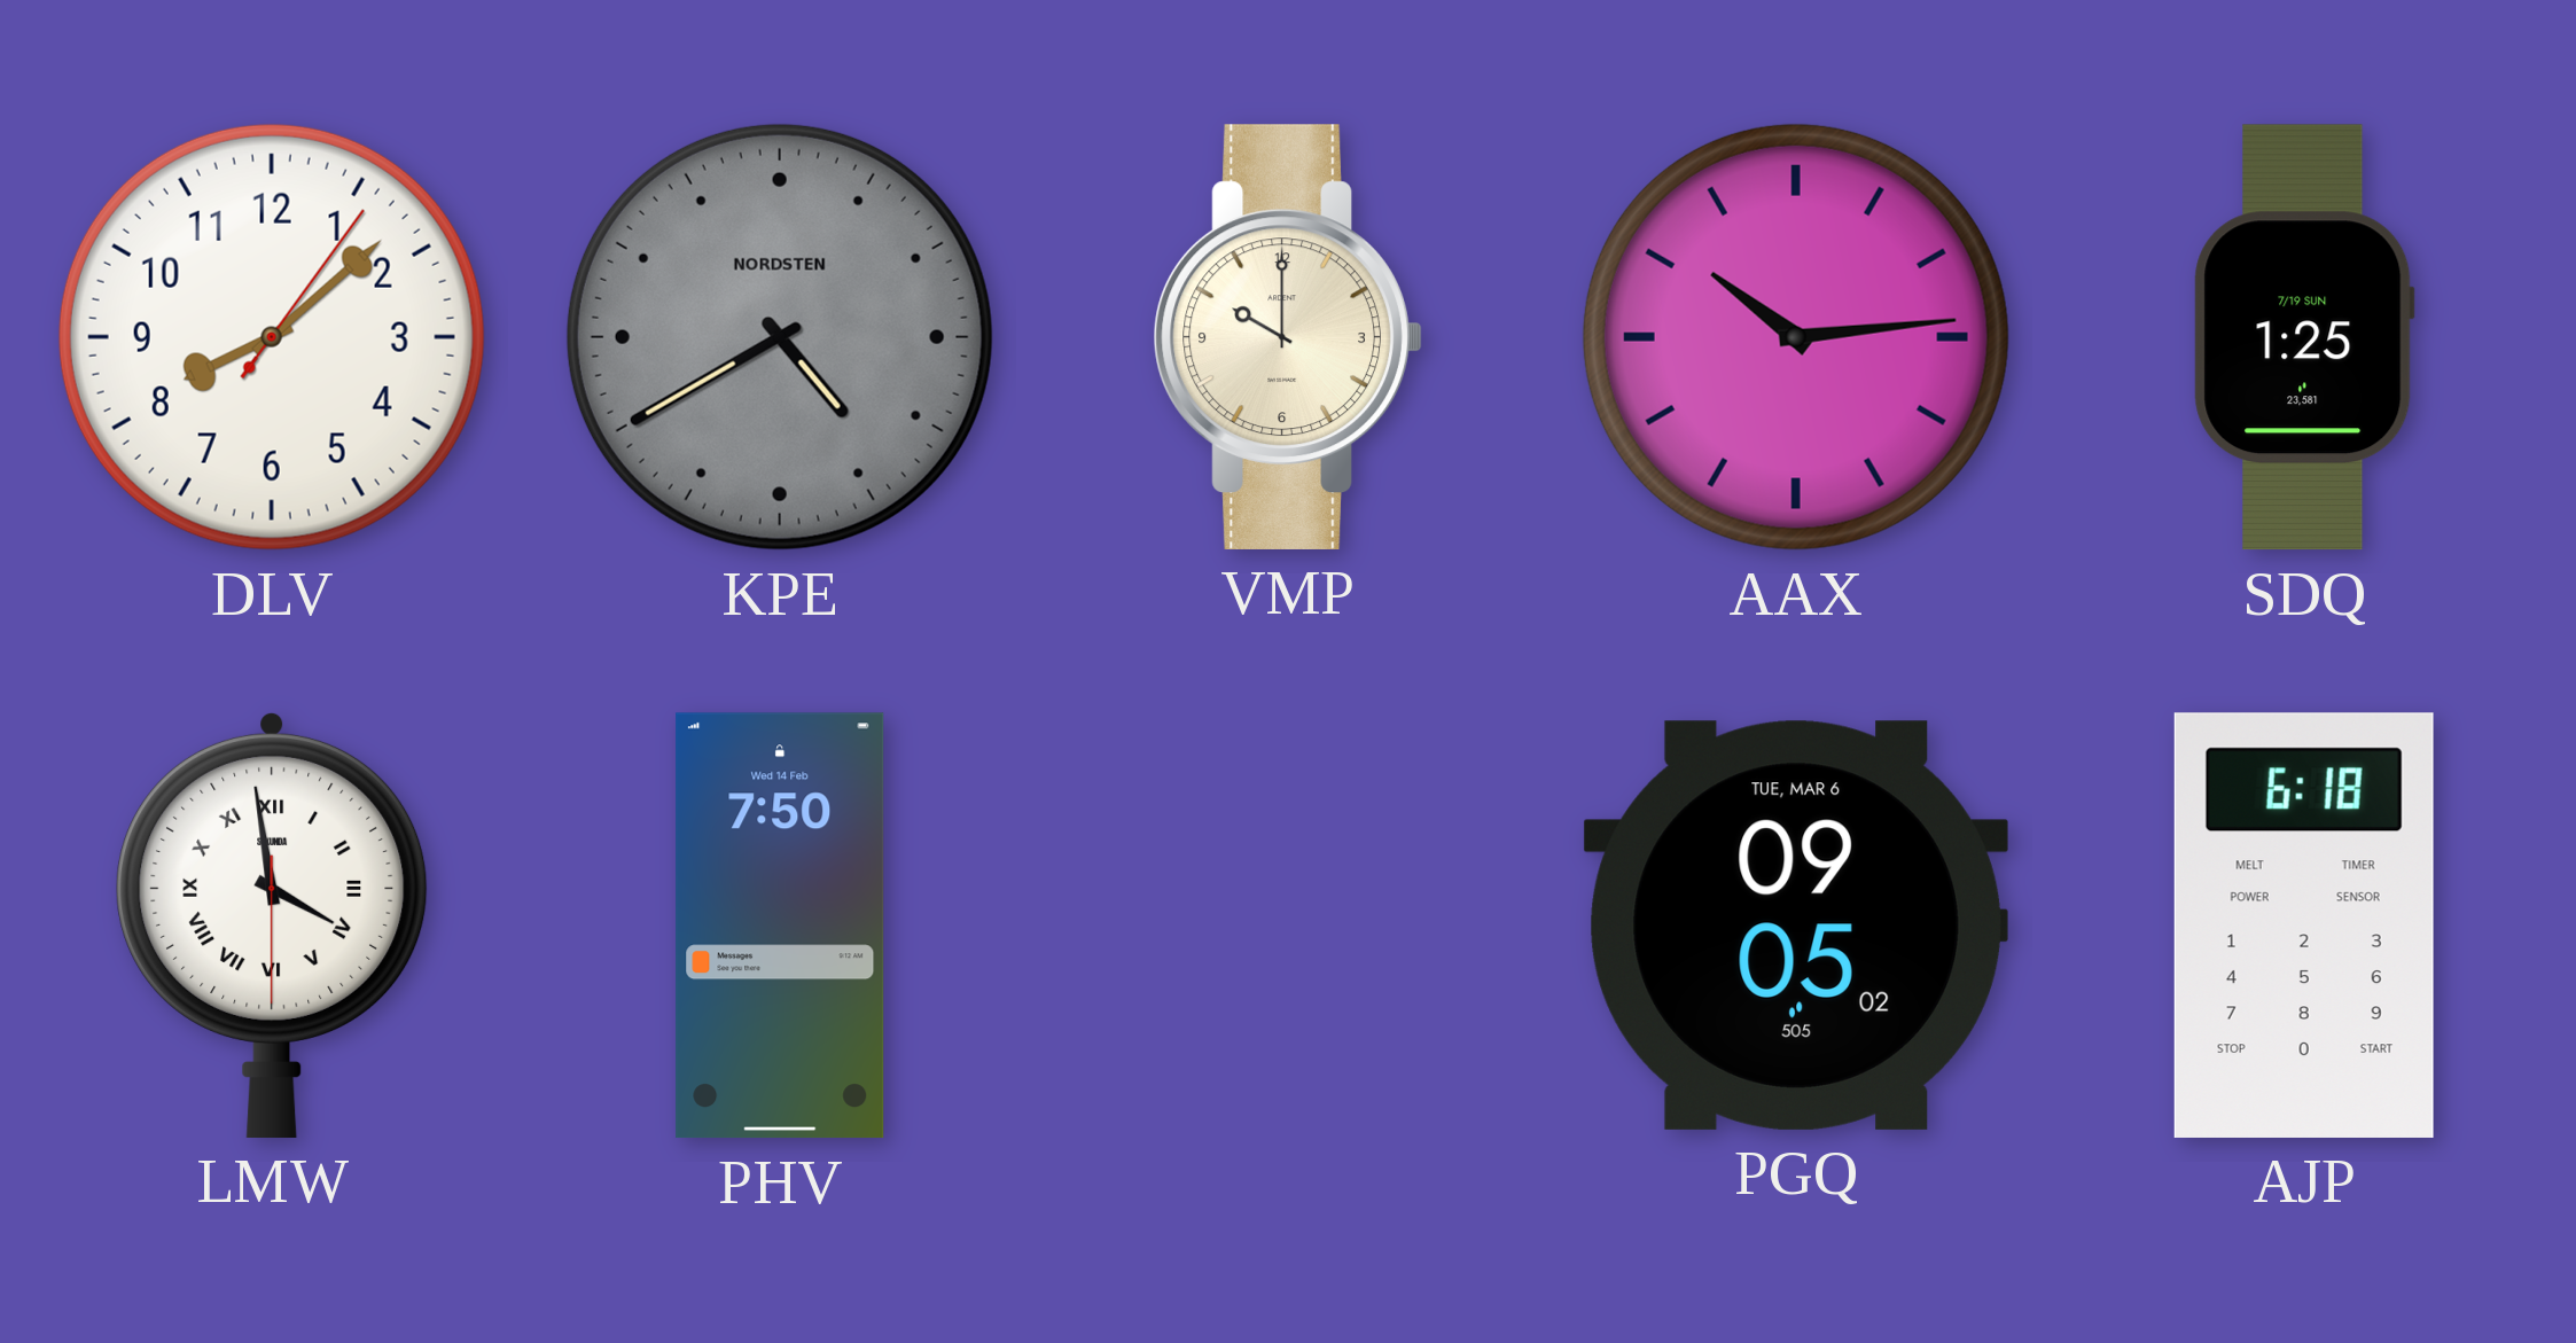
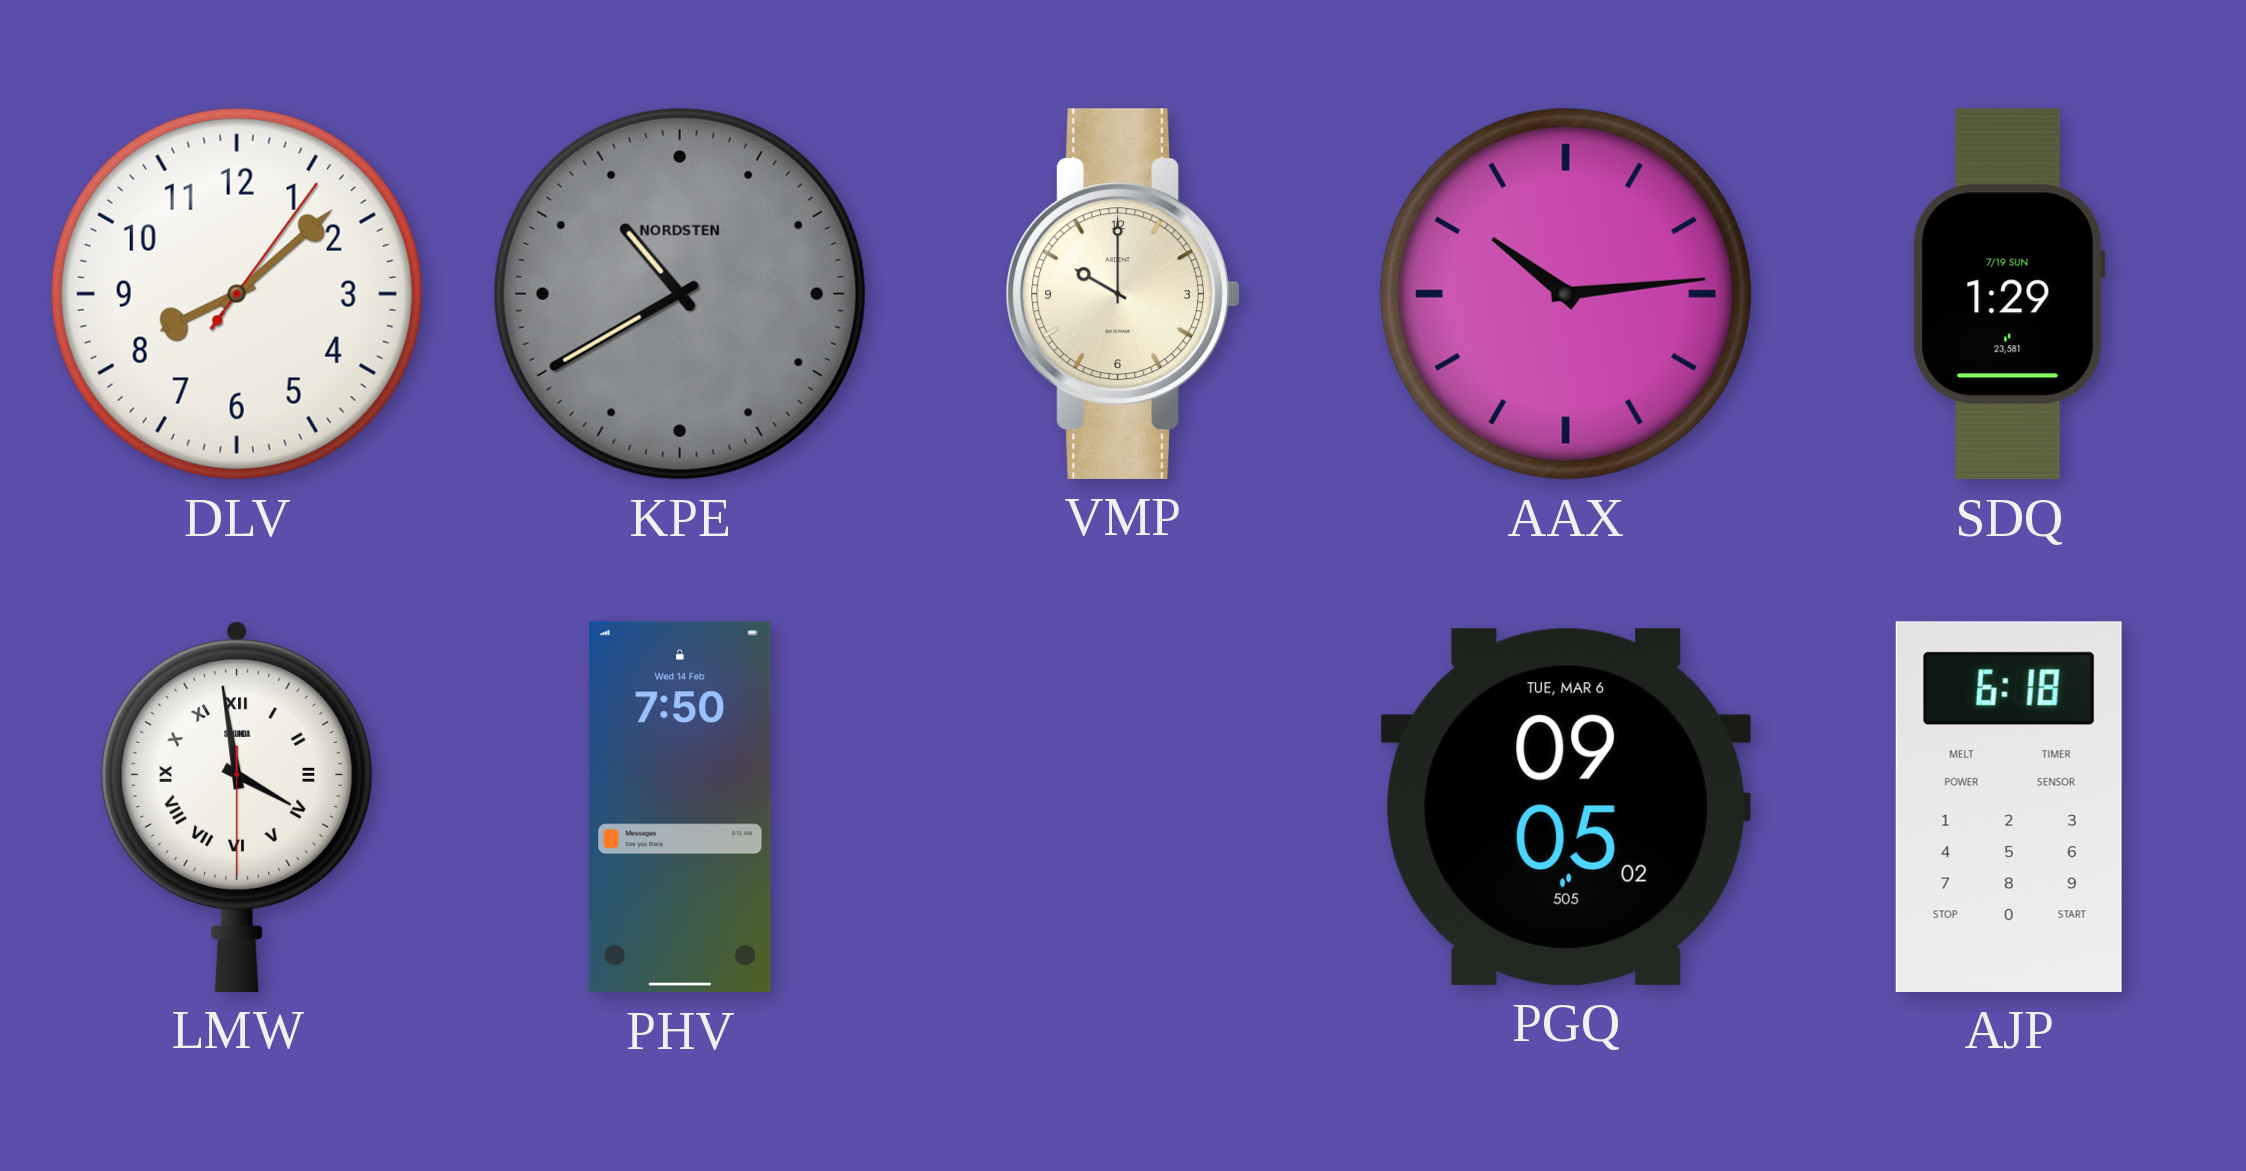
KPE: 4:40 -> 10:40 (680, 294)
SDQ: 1:25 -> 1:29 (2009, 294)
